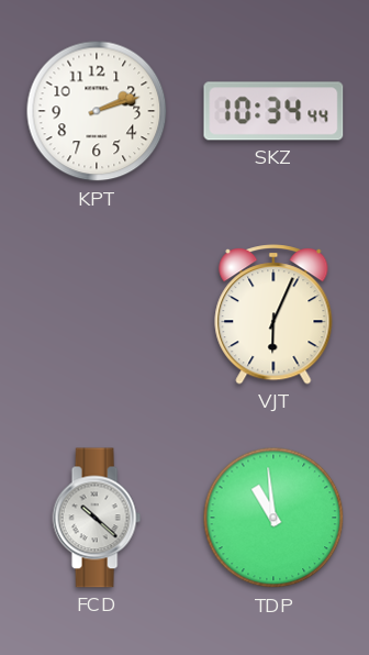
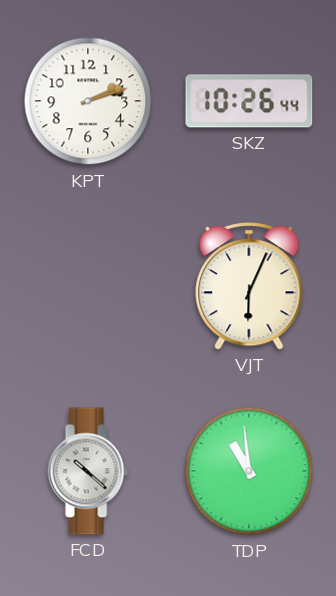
SKZ: 10:34 -> 10:26 (249, 101)
